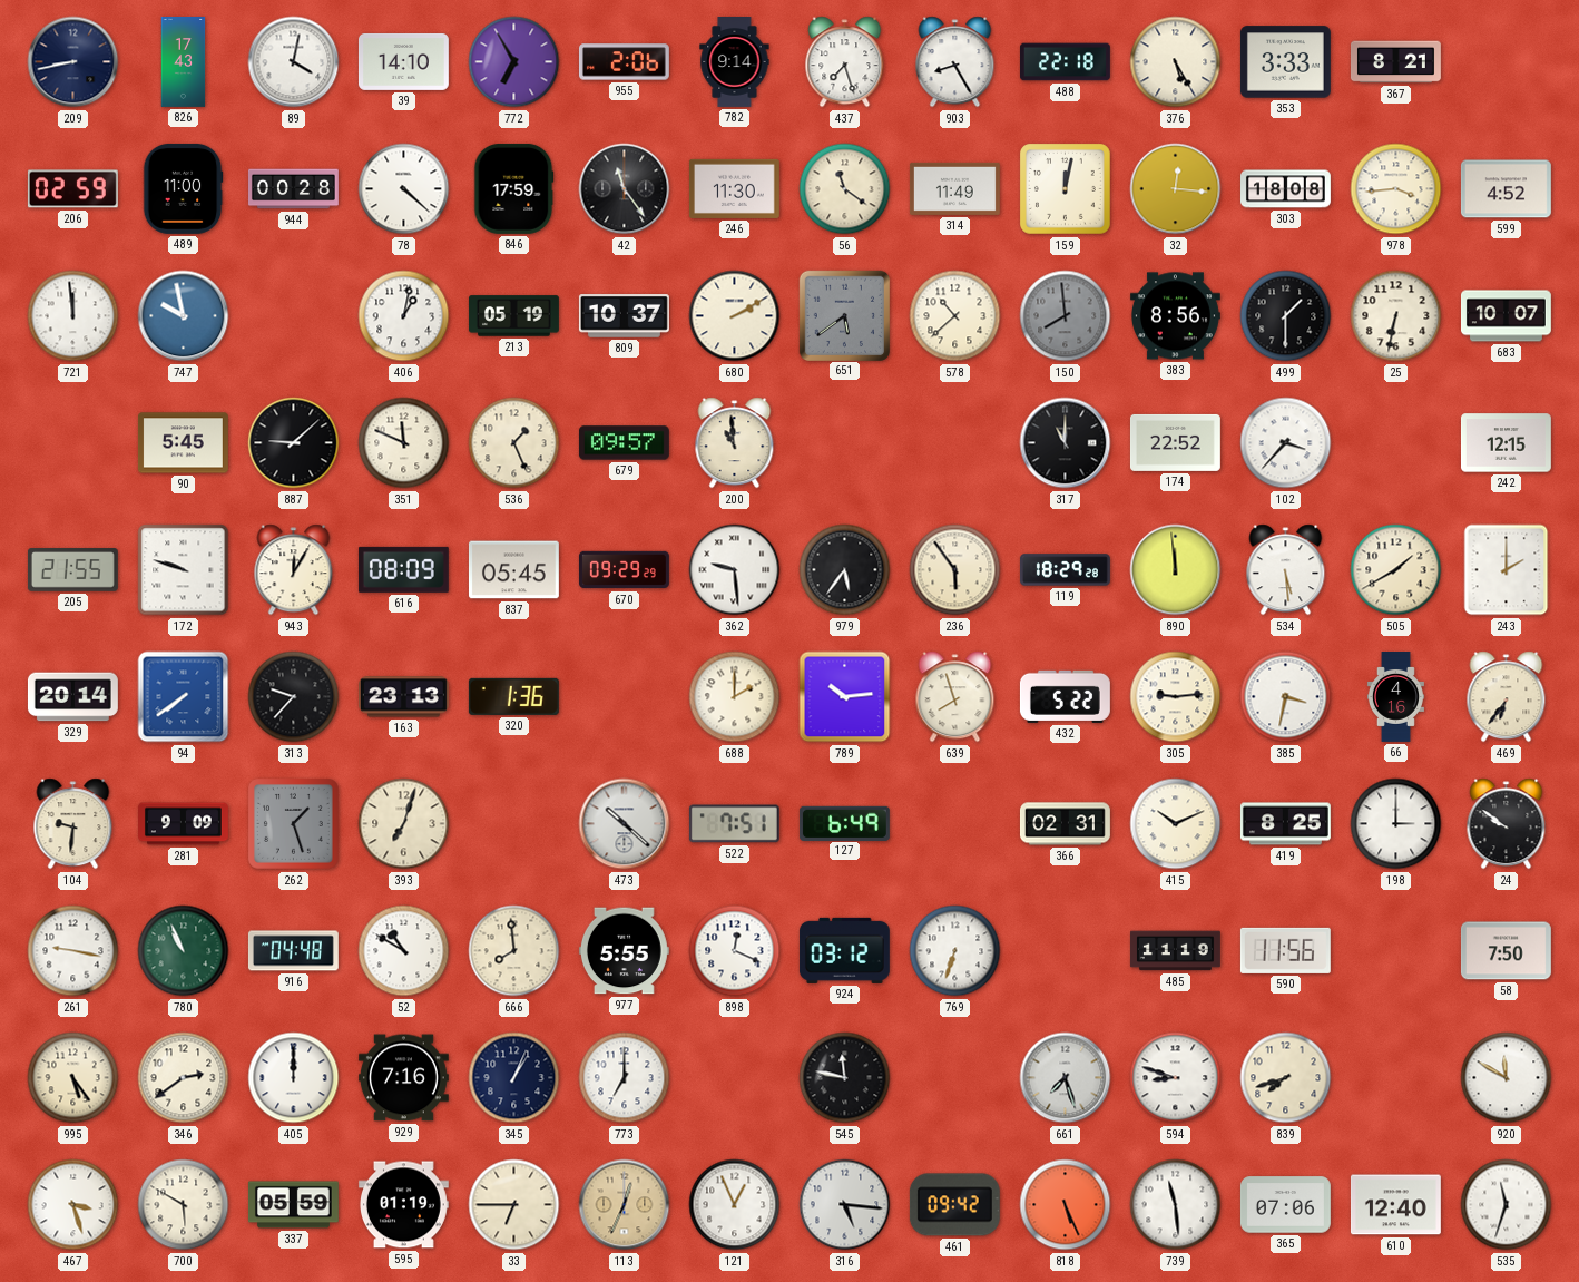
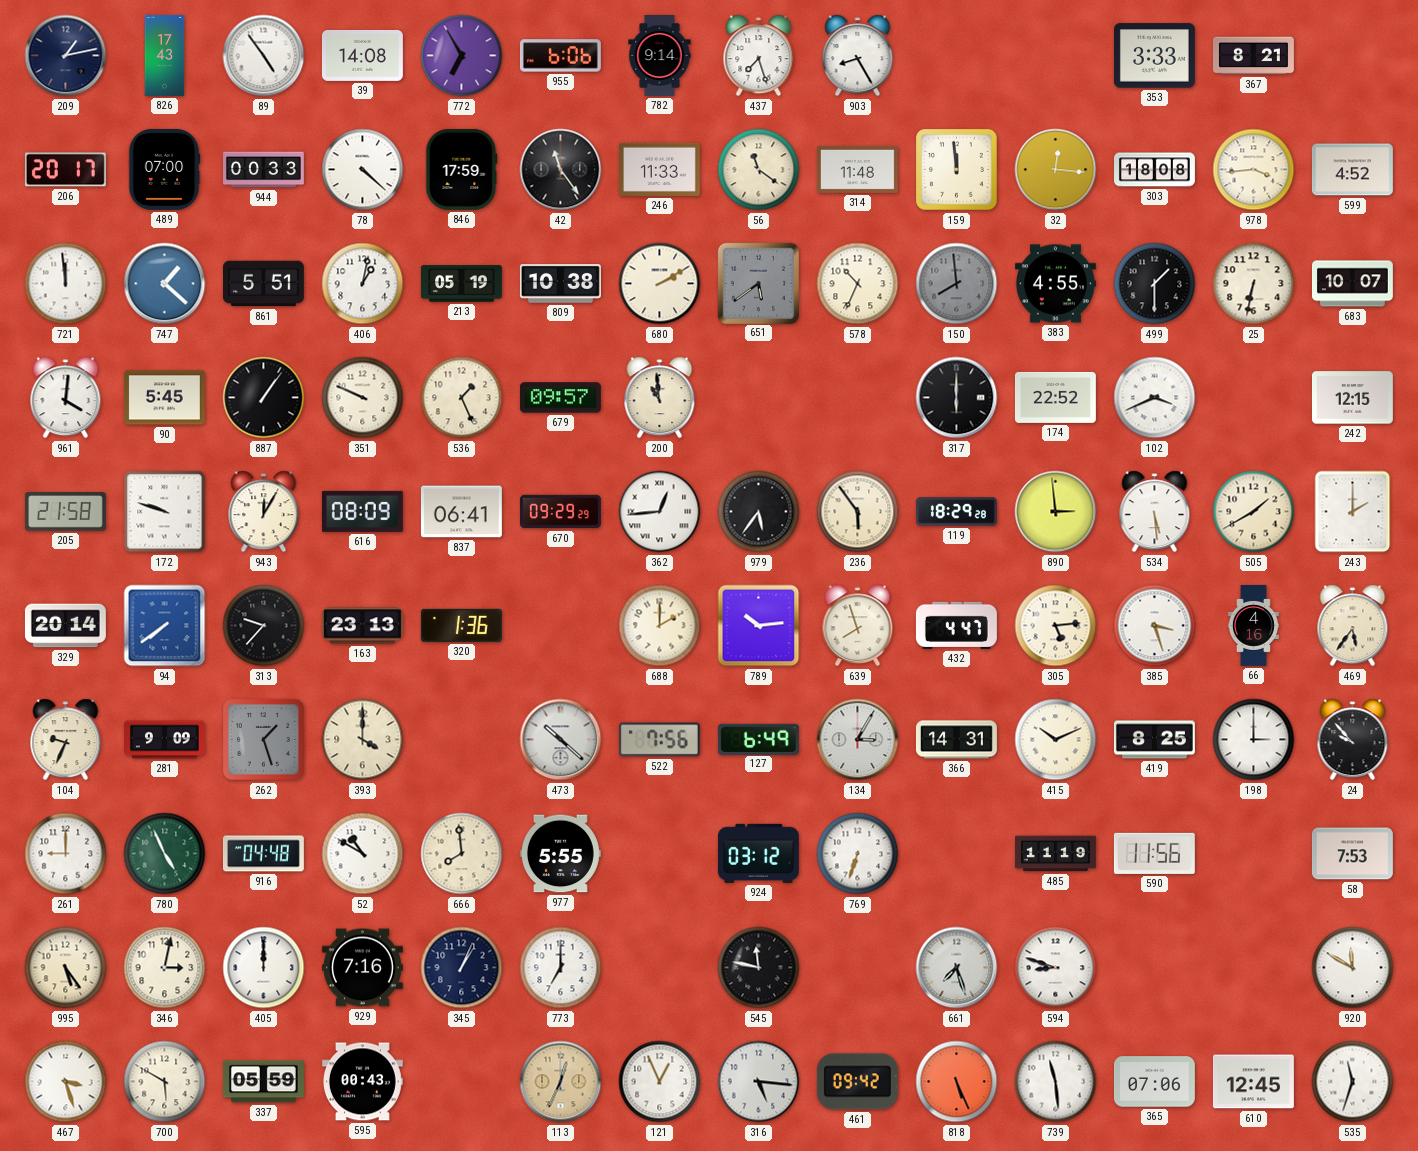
209: 8:43 -> 1:13 (66, 56)
89: 4:02 -> 4:54 (264, 56)
39: 14:10 -> 14:08 (362, 55)
955: 2:06 -> 6:06 (560, 56)
488: 22:18 -> none (1065, 62)
376: 5:25 -> none (1176, 62)
206: 02:59 -> 20:17 (65, 170)
489: 11:00 -> 07:00 (164, 169)
944: 00:28 -> 00:33 (264, 170)
246: 11:30 -> 11:33 (659, 169)
314: 11:49 -> 11:48 (857, 169)
159: 12:02 -> 11:59 (957, 170)
747: 9:58 -> 1:22 (165, 284)
861: none -> 5:51 (263, 284)
809: 10:37 -> 10:38 (560, 284)
578: 10:38 -> 10:34 (858, 284)
383: 8:56 -> 4:55 (1055, 284)
961: none -> 4:01 (66, 398)
887: 9:08 -> 1:06 (264, 398)
351: 11:49 -> 9:49 (363, 398)
317: 11:00 -> 6:00 (957, 398)
102: 3:37 -> 3:41 (1155, 398)
205: 21:55 -> 21:58 (65, 512)
837: 05:45 -> 06:41 (461, 512)
362: 9:29 -> 12:44 (660, 512)
890: 11:59 -> 2:59 (1056, 512)
432: 5:22 -> 4:47 (956, 625)
305: 9:14 -> 5:14 (1056, 626)
385: 3:32 -> 3:27 (1155, 626)
469: 6:36 -> 5:36 (1353, 626)
104: 9:31 -> 9:34 (66, 740)
393: 7:03 -> 4:00 (363, 740)
522: 7:51 -> 7:56 (659, 740)
134: none -> 3:05 (858, 740)
366: 02:31 -> 14:31 (956, 740)
24: 9:51 -> 9:53 (1353, 740)
261: 9:17 -> 9:00 (66, 854)
780: 10:56 -> 4:56 (165, 854)
898: 12:19 -> none (735, 951)
58: 7:50 -> 7:53 (1352, 854)
346: 2:39 -> 3:02 (165, 968)
839: 7:42 -> none (1286, 1078)
595: 01:19 -> 00:43 (362, 1082)
33: 6:45 -> none (514, 1205)
610: 12:40 -> 12:45 (1253, 1082)
